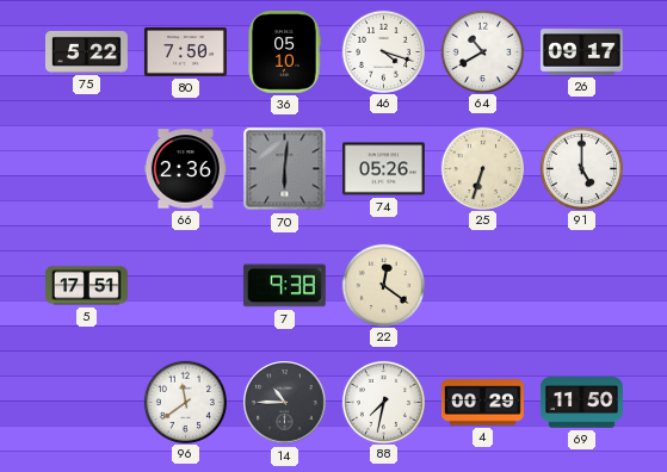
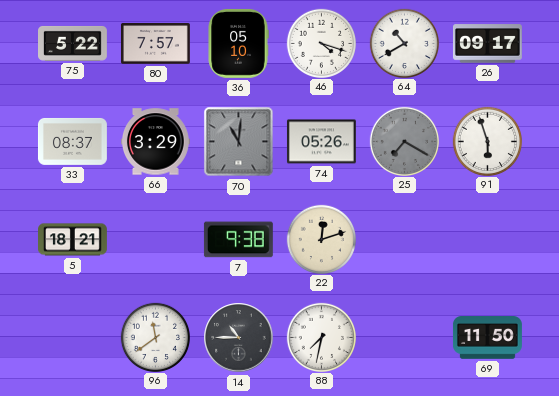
80: 7:50 -> 7:57 (155, 44)
33: none -> 08:37 (73, 141)
66: 2:36 -> 3:29 (156, 142)
70: 6:01 -> 11:01 (239, 142)
25: 6:33 -> 7:20 (404, 141)
25 dial: cream -> grey (404, 141)
91: 5:00 -> 5:57 (487, 141)
5: 17:51 -> 18:21 (73, 240)
22: 12:21 -> 12:12 (321, 239)
4: 00:29 -> none (483, 403)
